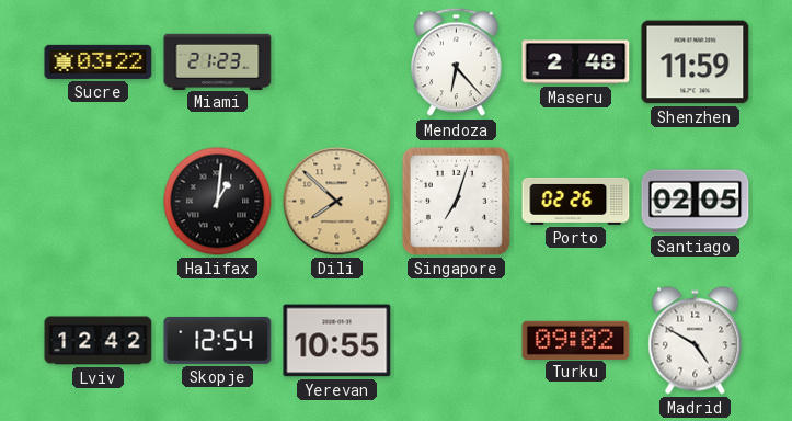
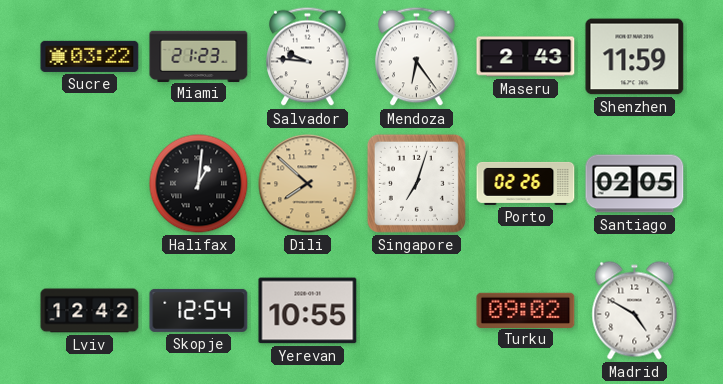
Salvador: none -> 9:46 (308, 57)
Mendoza: 6:23 -> 6:24 (417, 57)
Maseru: 2:48 -> 2:43 (526, 57)
